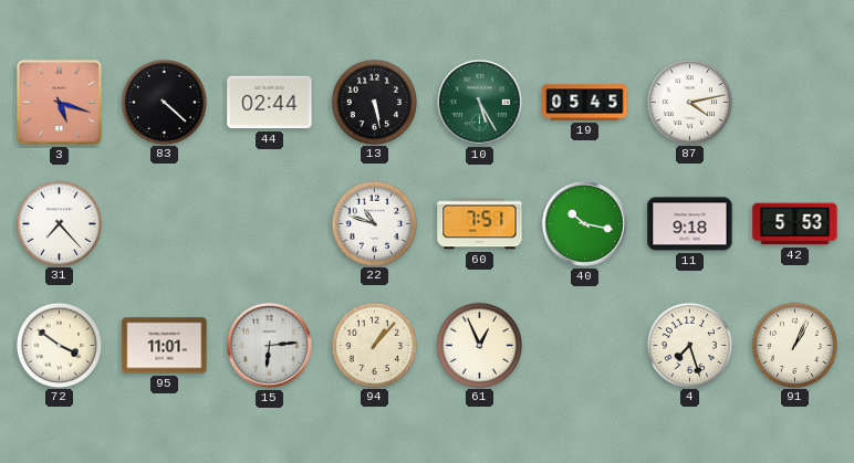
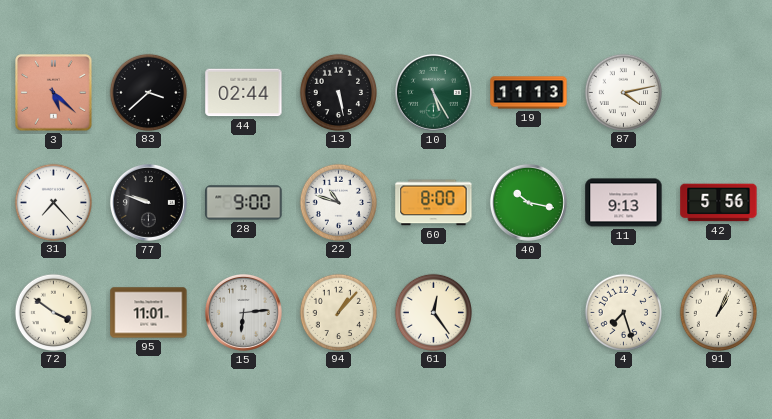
3: 5:18 -> 5:22 (54, 93)
83: 4:22 -> 3:38 (148, 92)
19: 05:45 -> 11:13 (529, 93)
77: none -> 9:48 (148, 202)
28: none -> 9:00 (244, 203)
60: 7:51 -> 8:00 (434, 203)
11: 9:18 -> 9:13 (624, 203)
42: 5:53 -> 5:56 (719, 203)
61: 12:56 -> 12:24 (433, 312)
